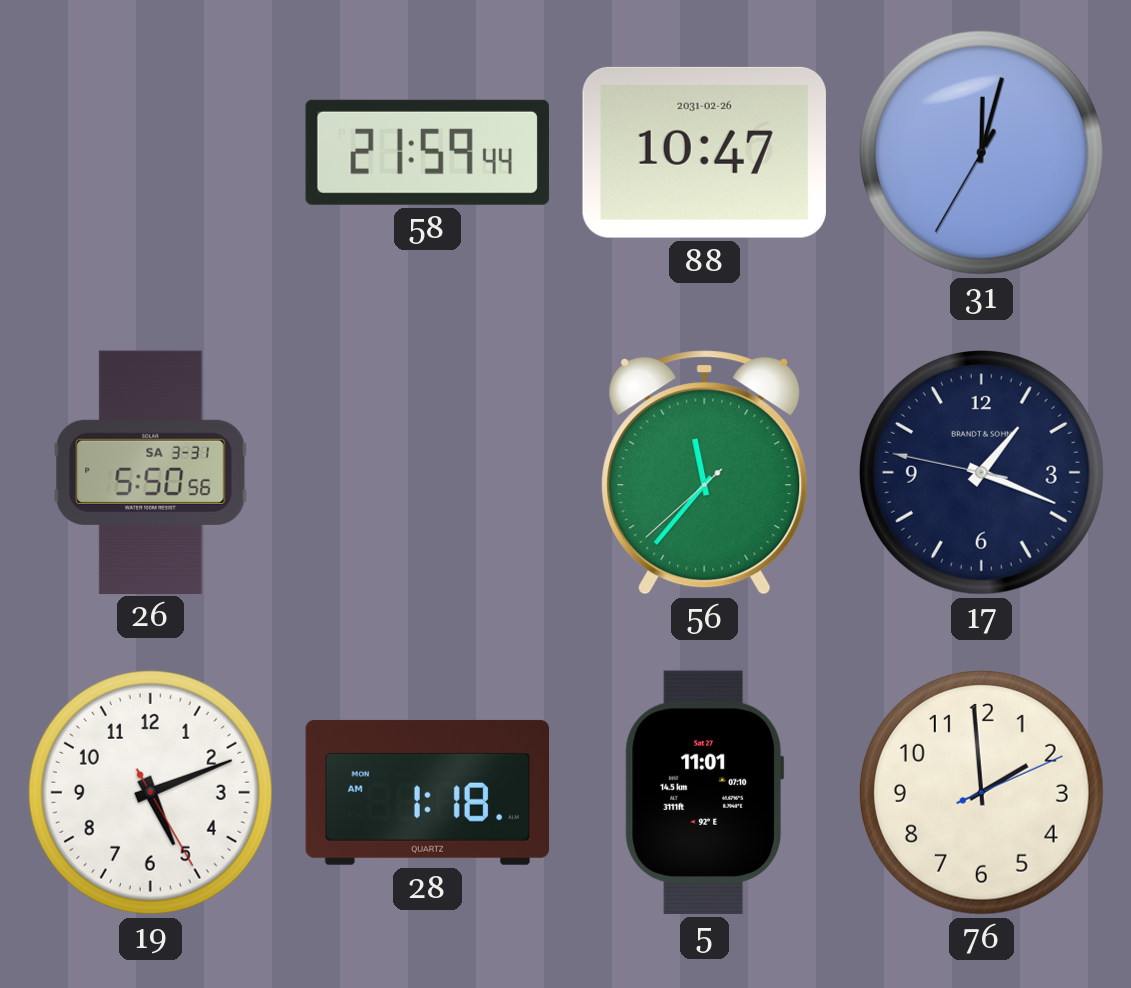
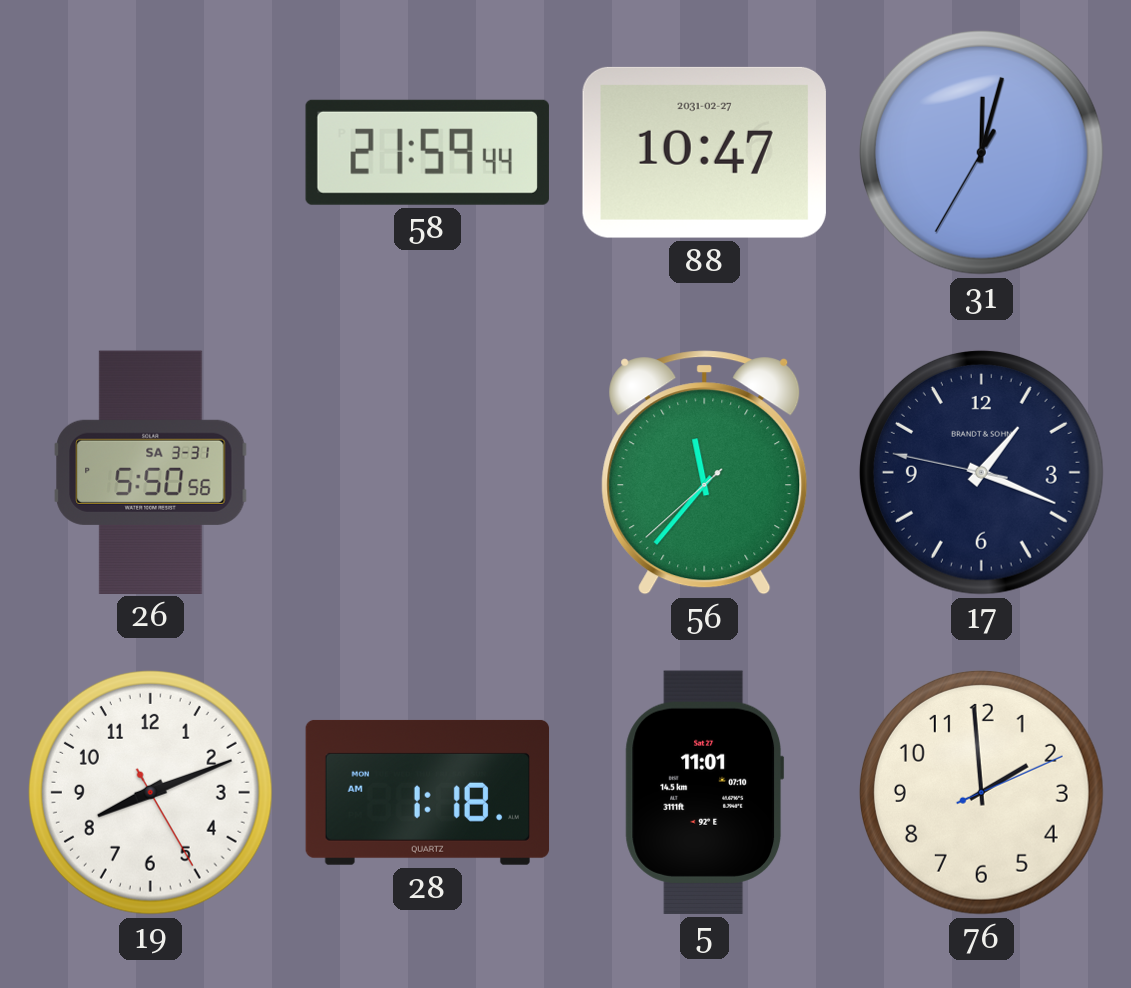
88 date: 2031-02-26 -> 2031-02-27 (704, 152)
19: 5:11 -> 8:11 (150, 792)
